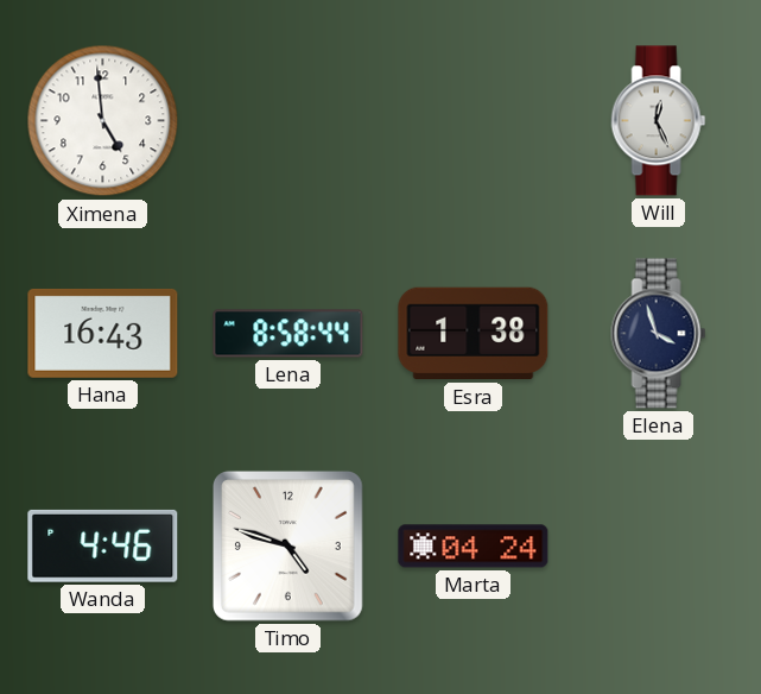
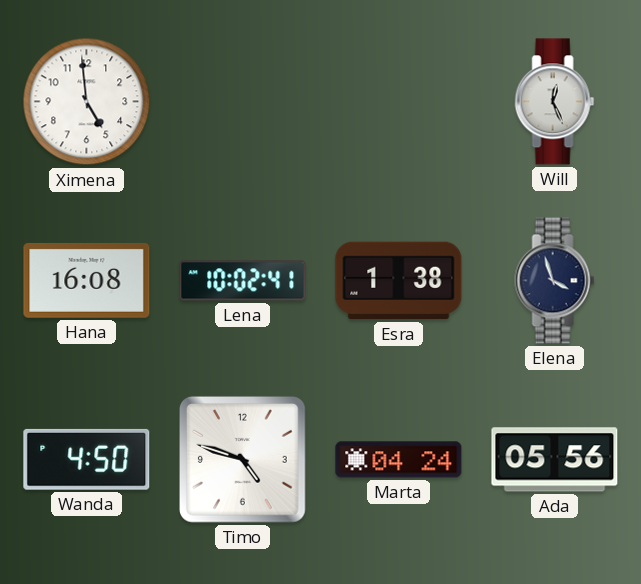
Hana: 16:43 -> 16:08 (87, 280)
Lena: 8:58 -> 10:02 (243, 281)
Wanda: 4:46 -> 4:50 (87, 459)
Ada: none -> 05:56 (555, 460)
